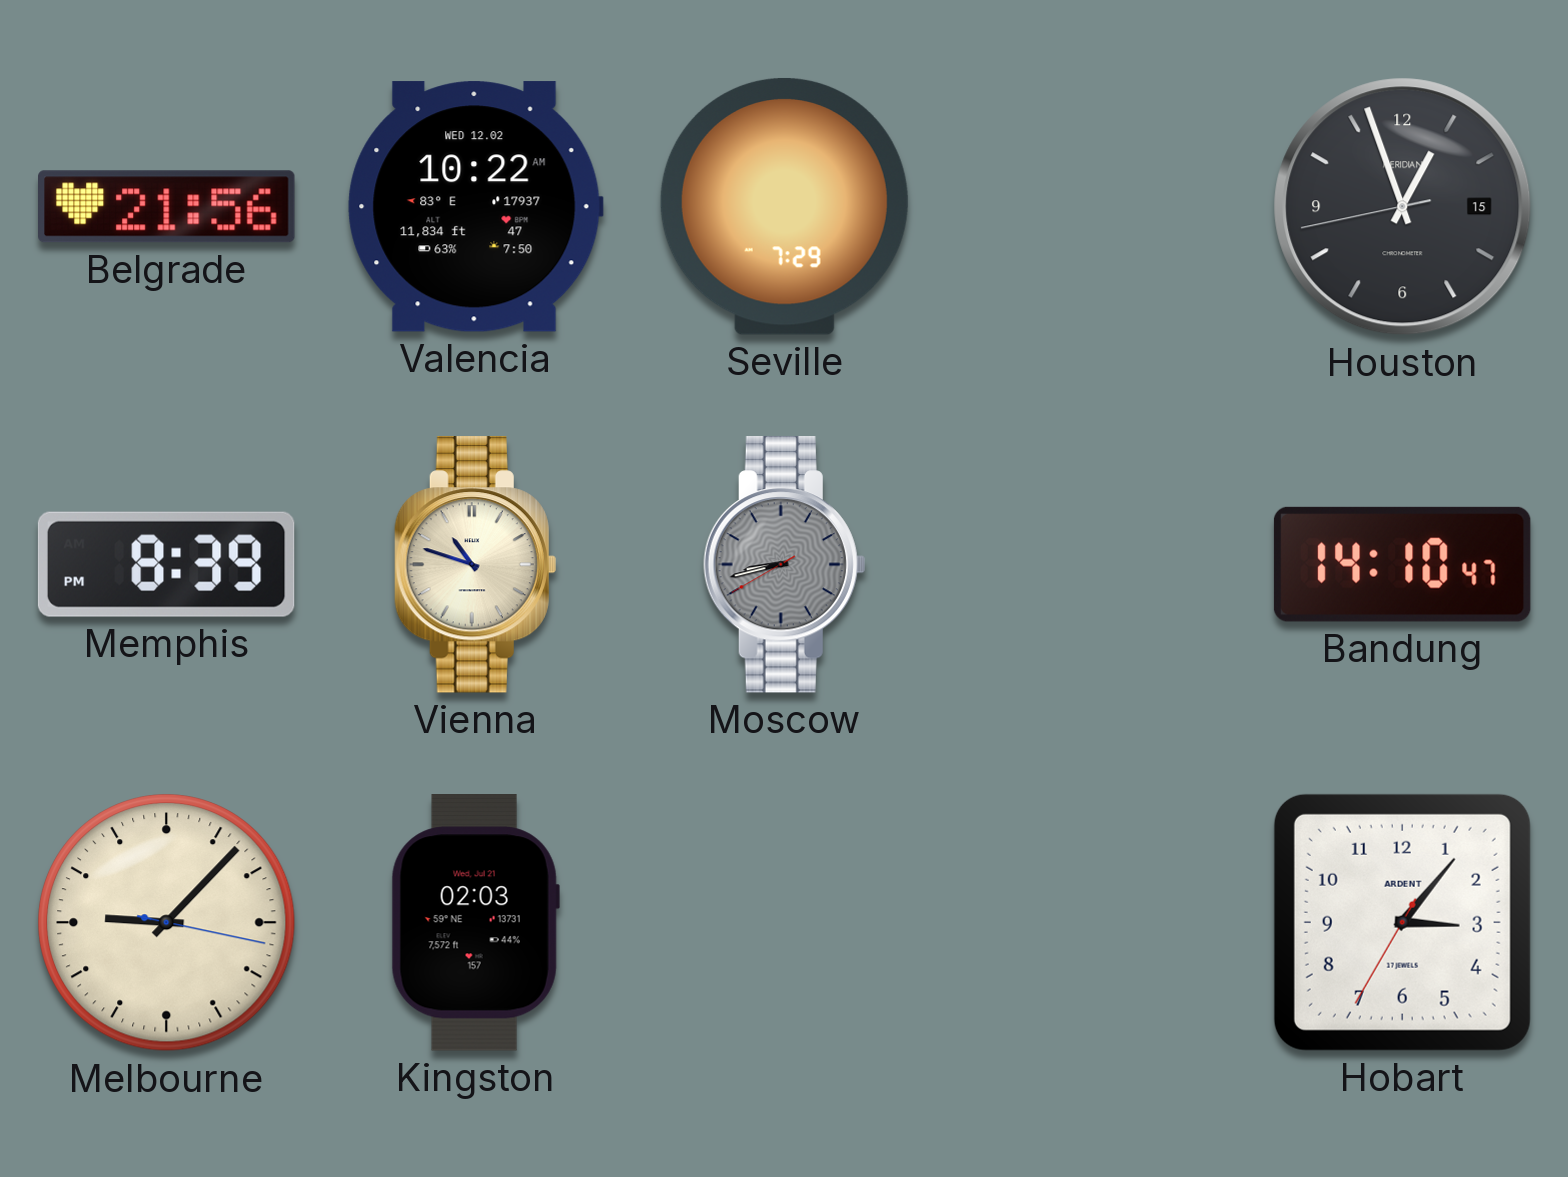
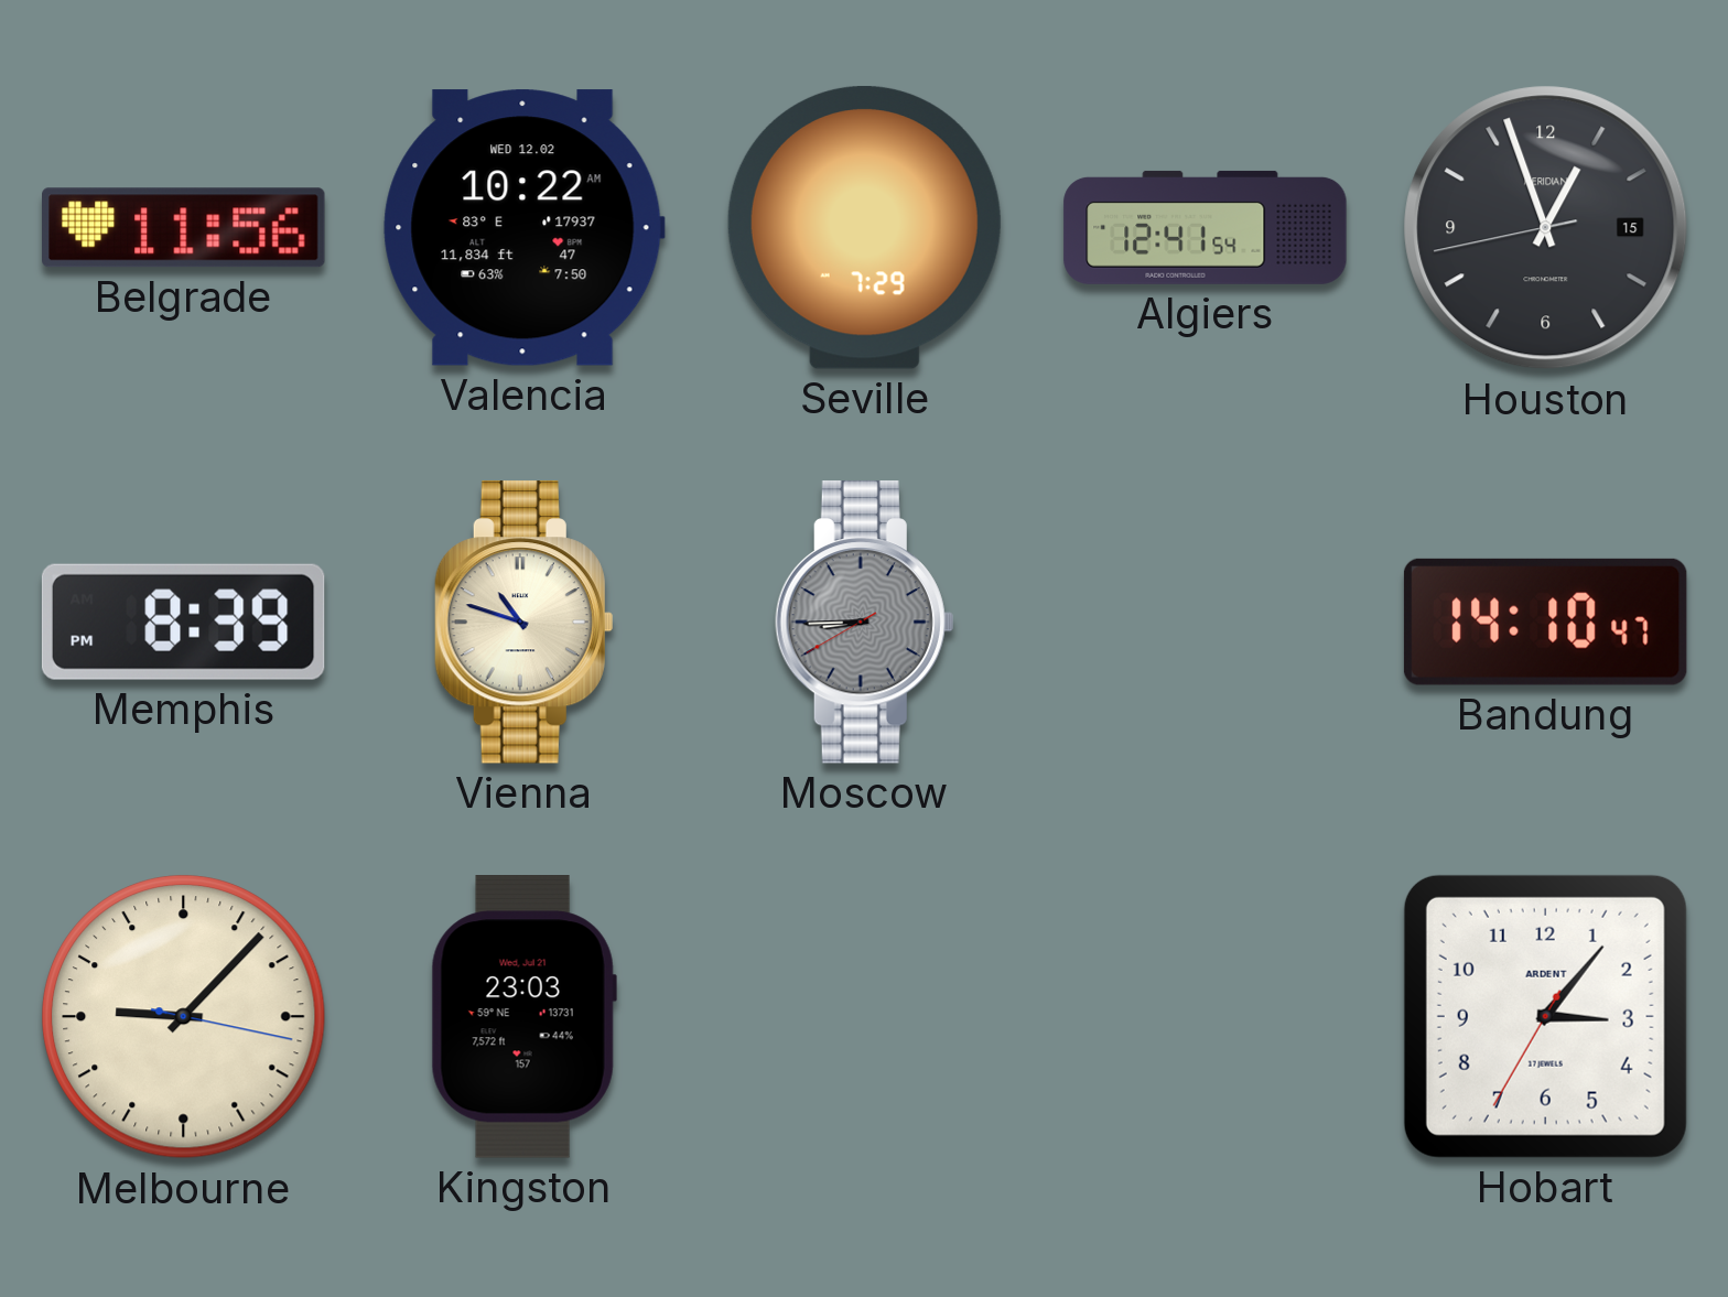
Belgrade: 21:56 -> 11:56 (184, 228)
Algiers: none -> 12:41 (1206, 227)
Moscow: 8:42 -> 8:44 (864, 623)
Kingston: 02:03 -> 23:03 (523, 1017)
